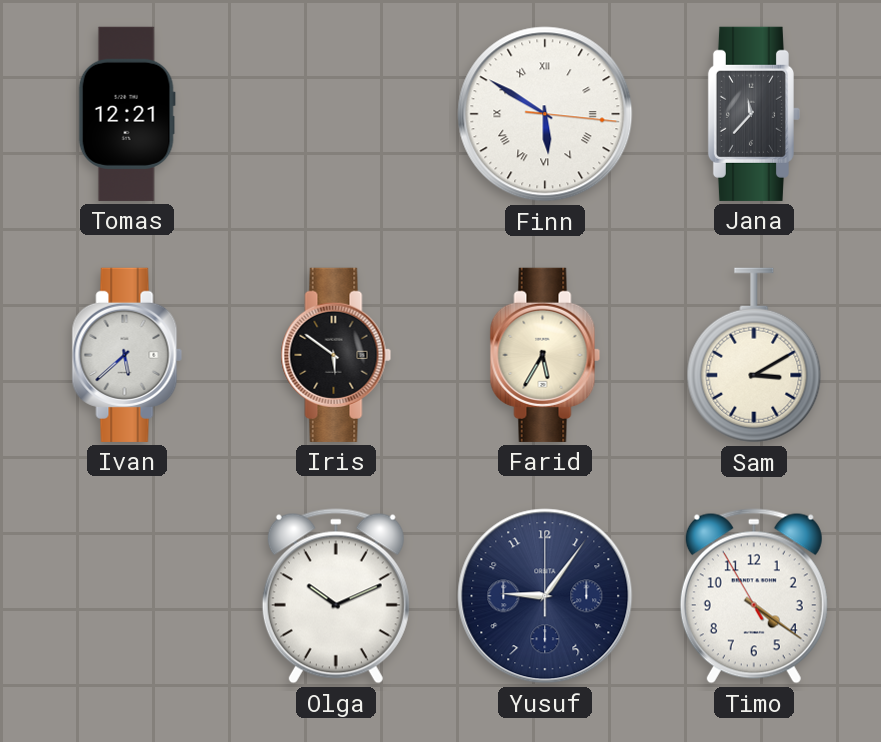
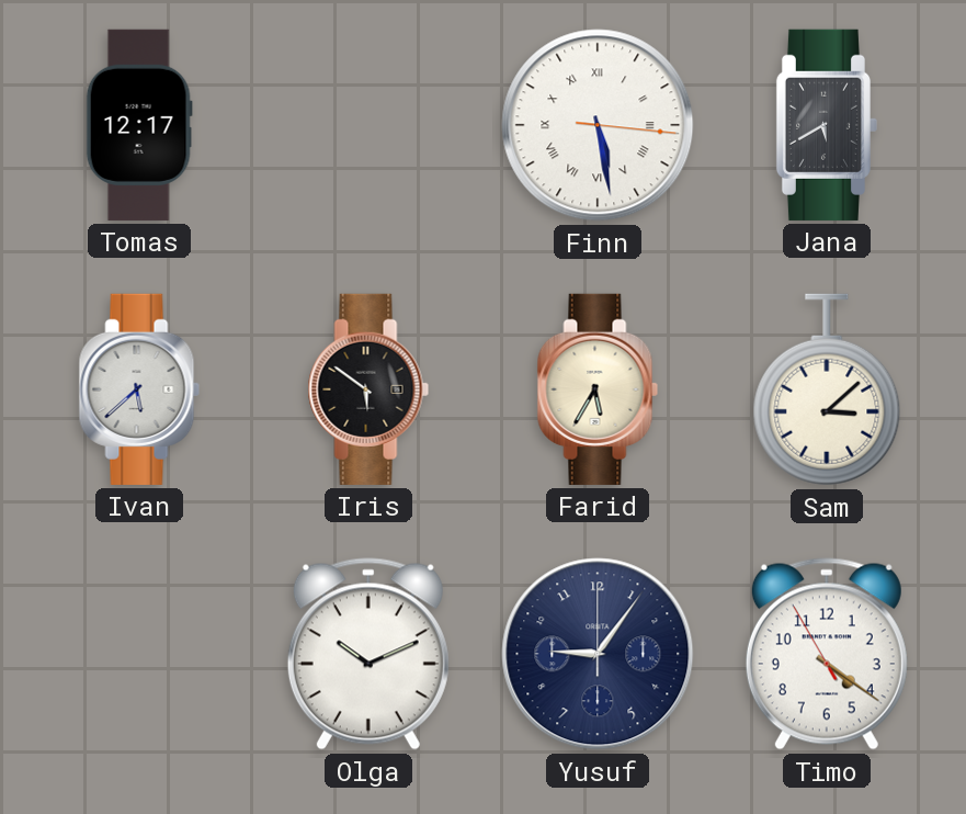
Tomas: 12:21 -> 12:17 (139, 125)
Finn: 5:50 -> 5:28 (598, 125)
Jana: 11:37 -> 5:40 (826, 125)
Sam: 3:10 -> 3:08 (827, 389)
